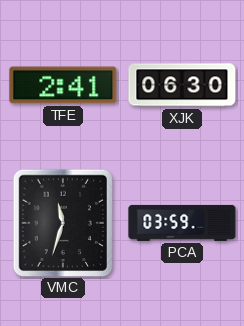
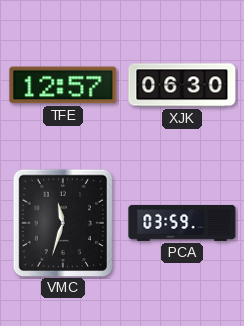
TFE: 2:41 -> 12:57 (63, 85)
